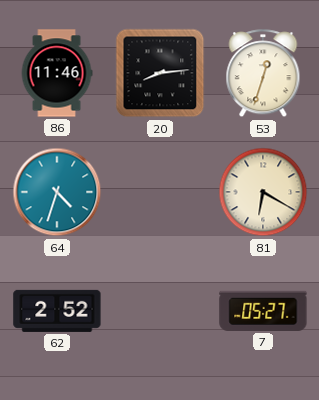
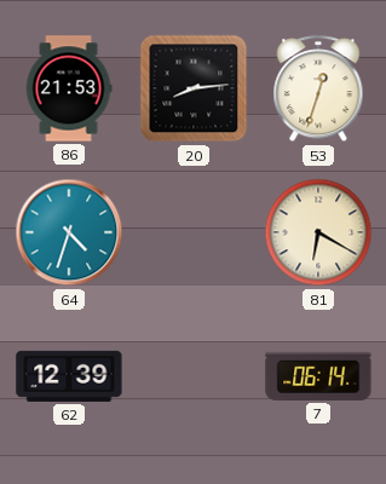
86: 11:46 -> 21:53 (69, 88)
62: 2:52 -> 12:39 (69, 376)
7: 05:27 -> 06:14 (318, 376)
